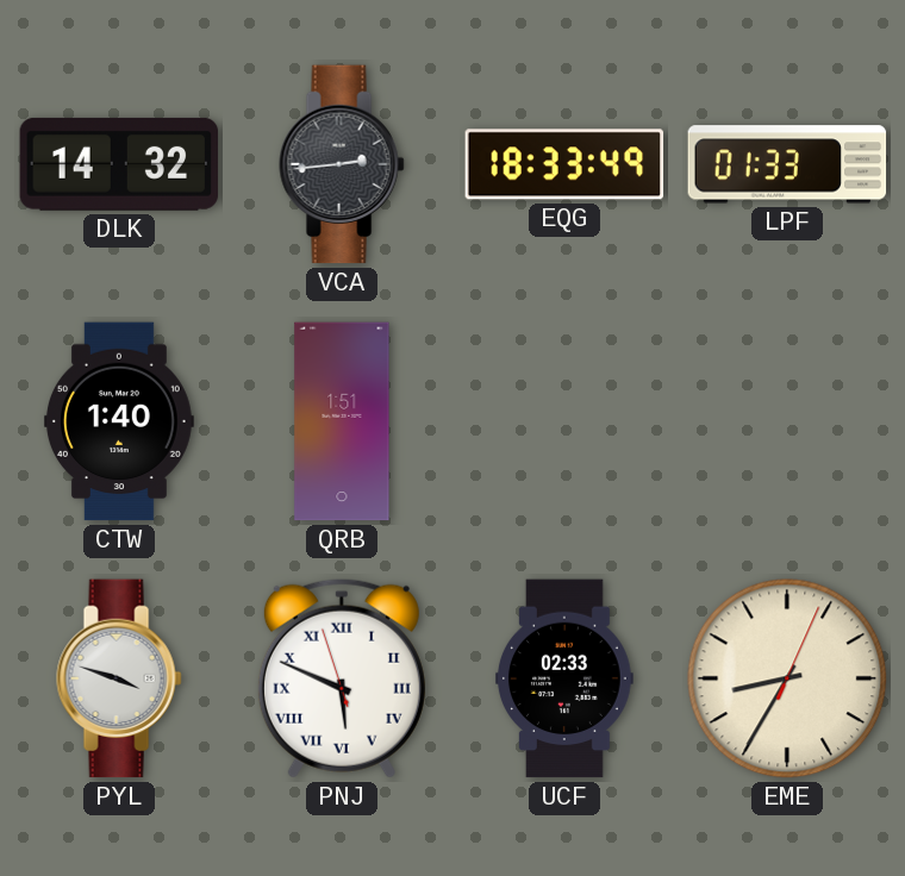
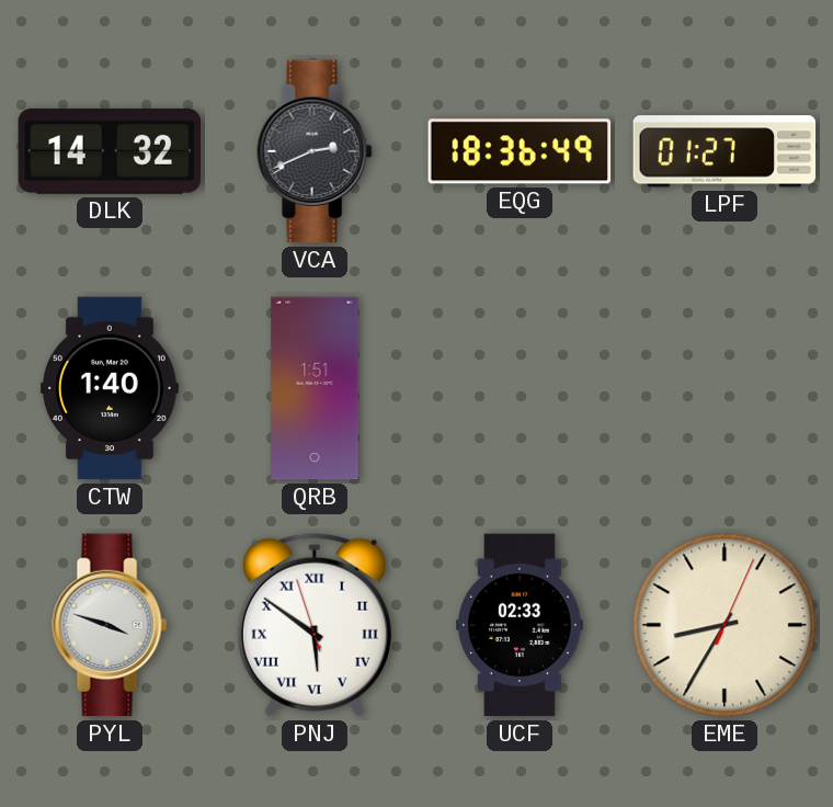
VCA: 2:44 -> 2:41 (315, 151)
EQG: 18:33 -> 18:36 (520, 151)
LPF: 01:33 -> 01:27 (724, 151)
PNJ: 5:48 -> 5:50 (315, 625)
